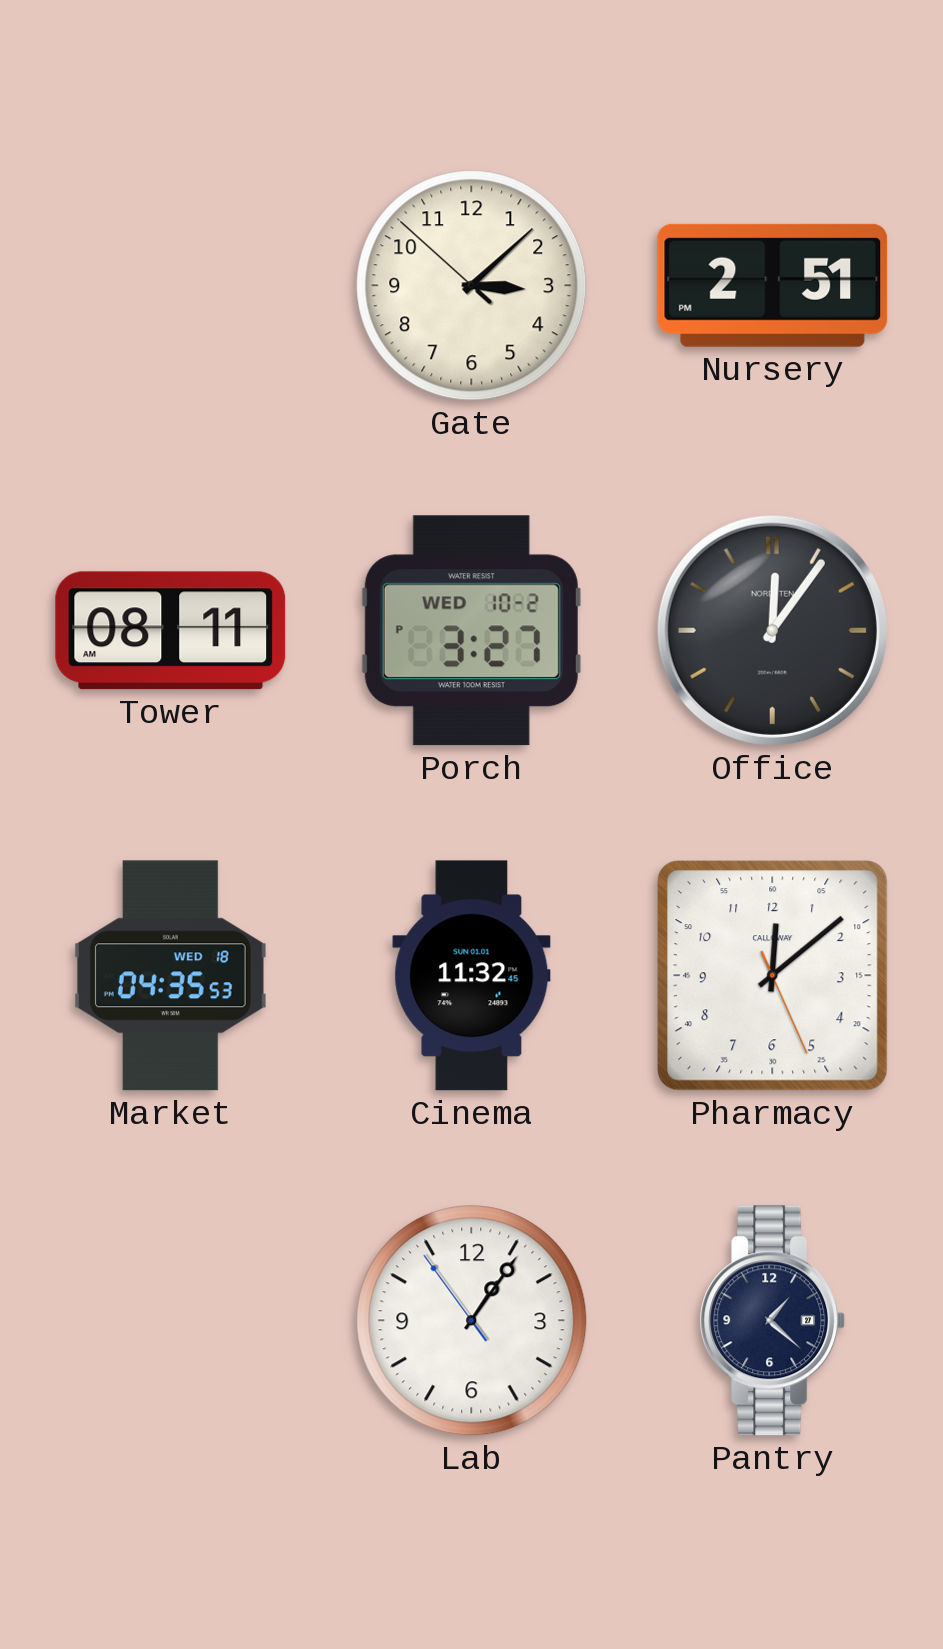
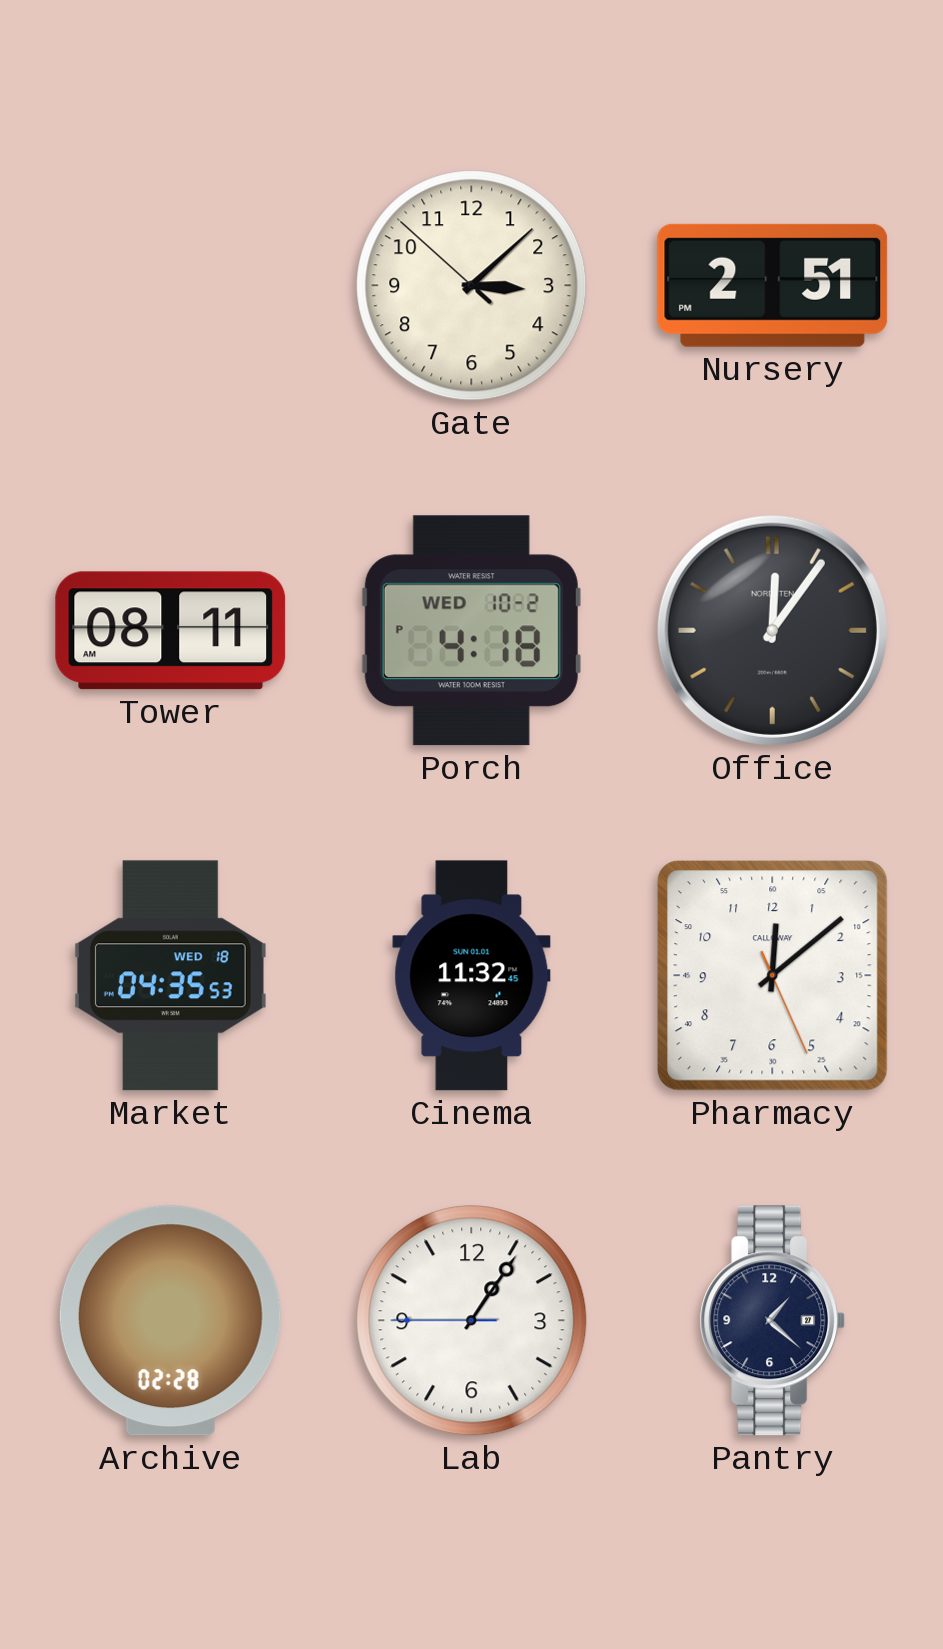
Porch: 3:27 -> 4:18 (471, 631)
Archive: none -> 02:28 (170, 1321)
Lab: 1:05:54 -> 1:05:45 (472, 1321)
